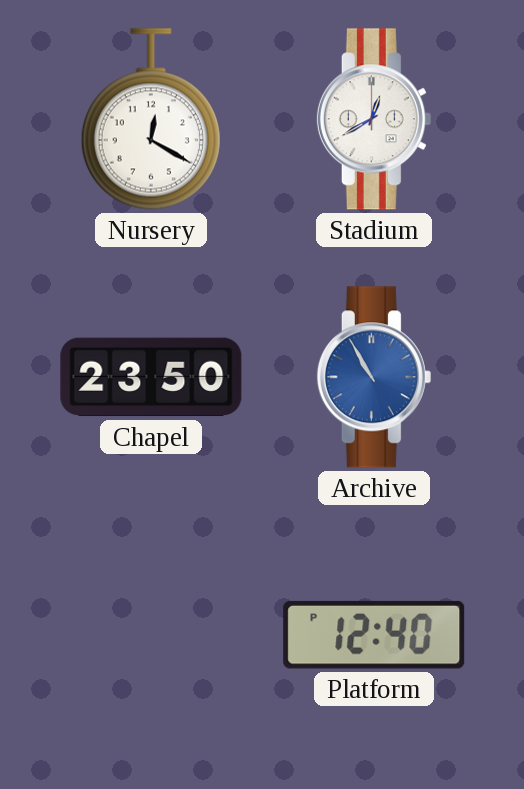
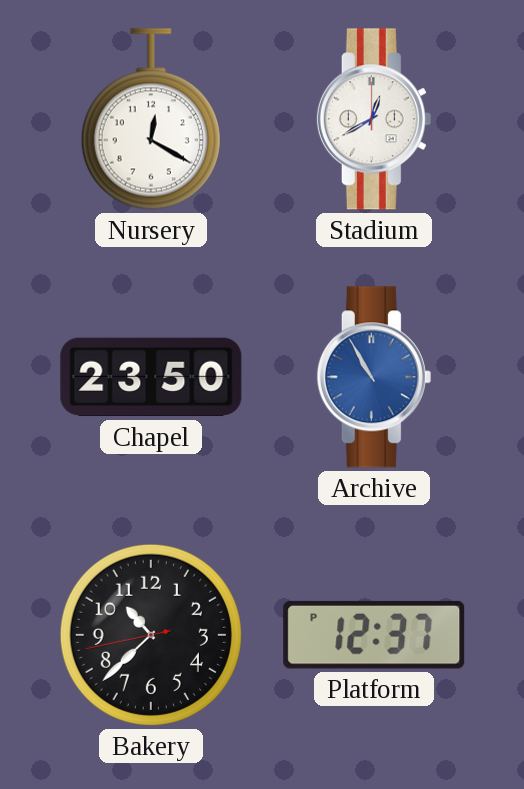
Bakery: none -> 10:37 (151, 635)
Platform: 12:40 -> 12:37 (374, 635)
